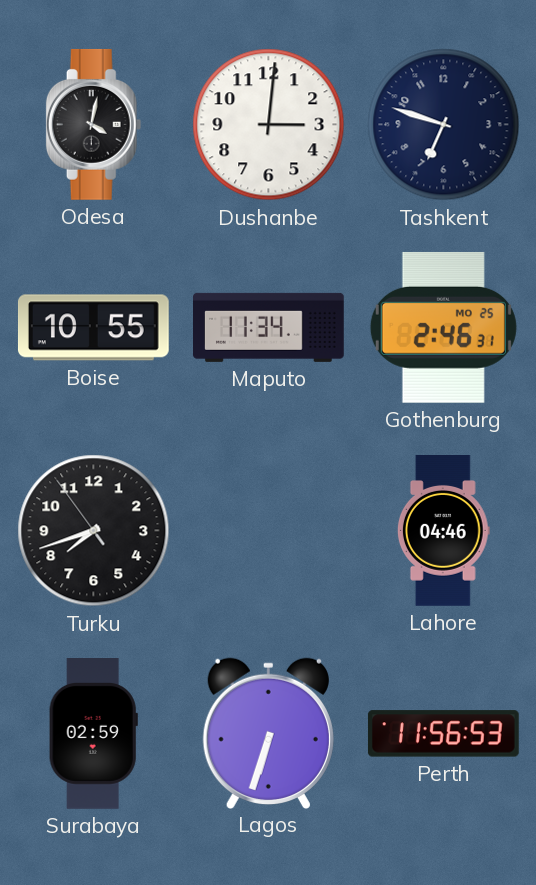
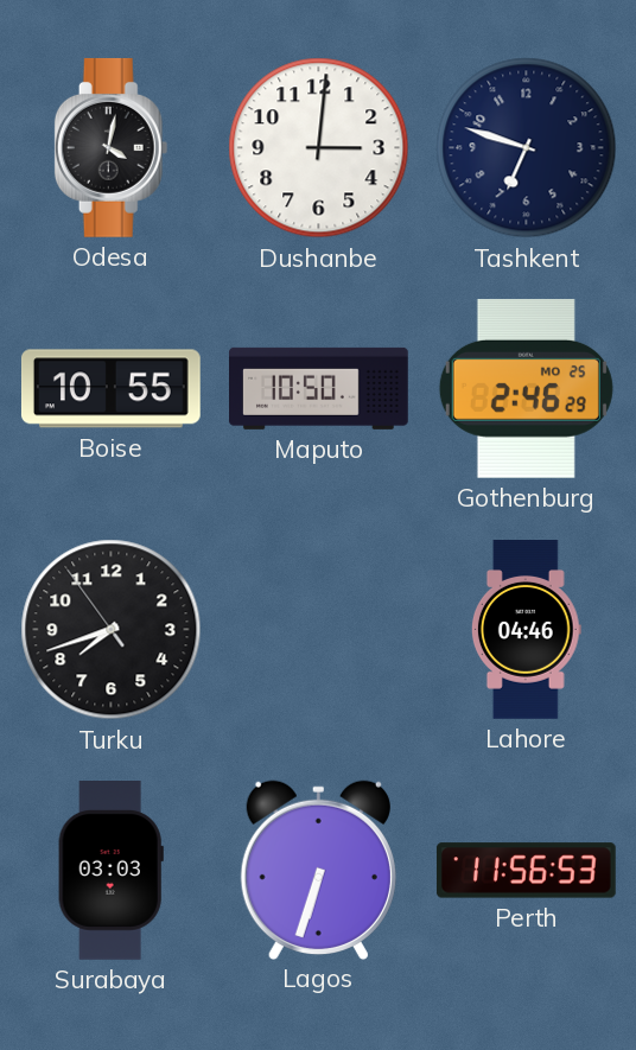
Maputo: 11:34 -> 10:50 (319, 388)
Gothenburg: 2:46:31 -> 2:46:29 (526, 388)
Surabaya: 02:59 -> 03:03 (110, 871)
